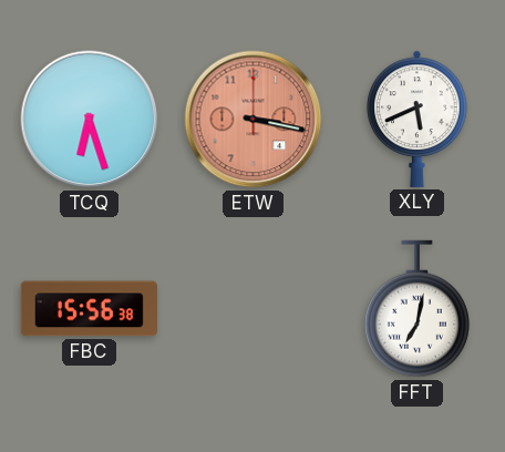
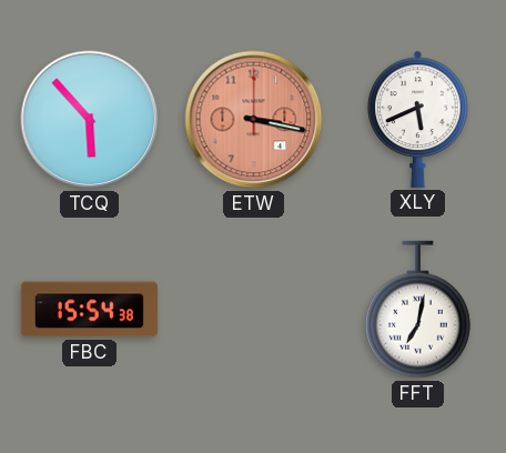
TCQ: 6:27 -> 5:53 (90, 120)
FBC: 15:56 -> 15:54 (89, 310)
